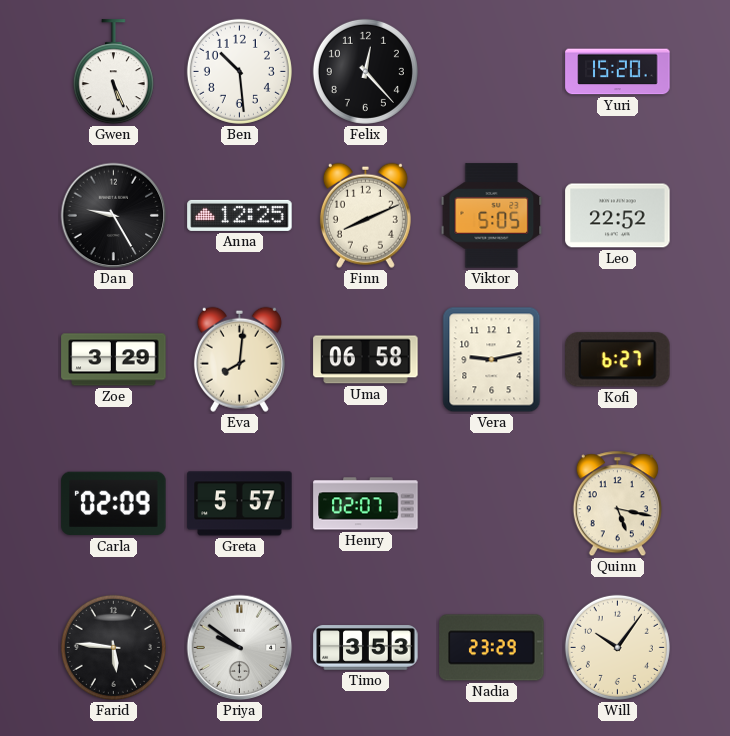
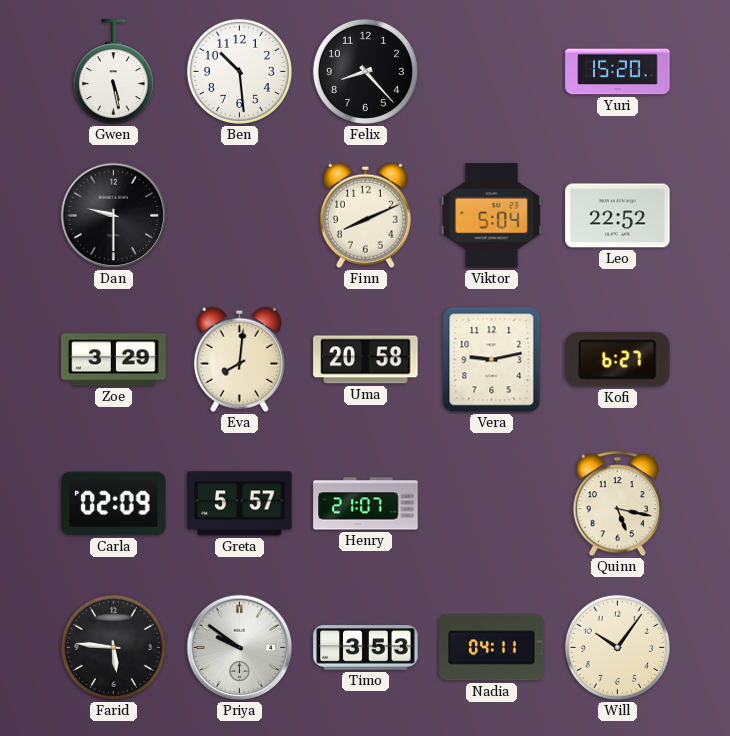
Gwen: 5:26 -> 5:28 (113, 72)
Felix: 12:23 -> 8:23 (365, 71)
Dan: 9:25 -> 9:30 (114, 216)
Anna: 12:25 -> none (240, 215)
Viktor: 5:05 -> 5:04 (492, 216)
Uma: 06:58 -> 20:58 (366, 360)
Henry: 02:07 -> 21:07 (366, 504)
Nadia: 23:29 -> 04:11 (492, 648)
